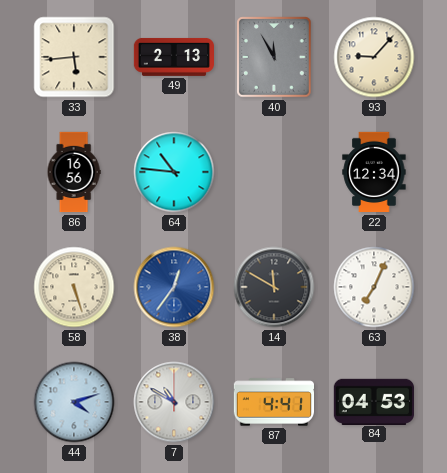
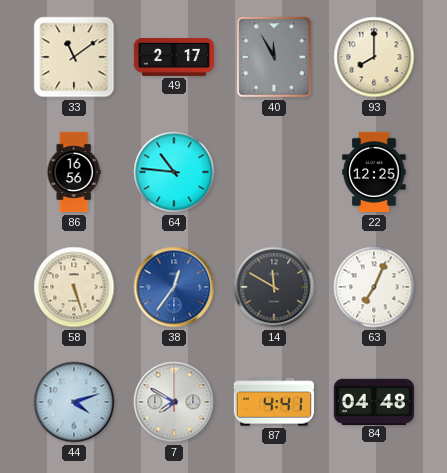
33: 5:44 -> 11:09 (74, 57)
49: 2:13 -> 2:17 (173, 57)
93: 9:07 -> 8:00 (374, 57)
22: 12:34 -> 12:25 (374, 172)
7: 10:50 -> 7:50 (174, 402)
84: 04:53 -> 04:48 (373, 401)
